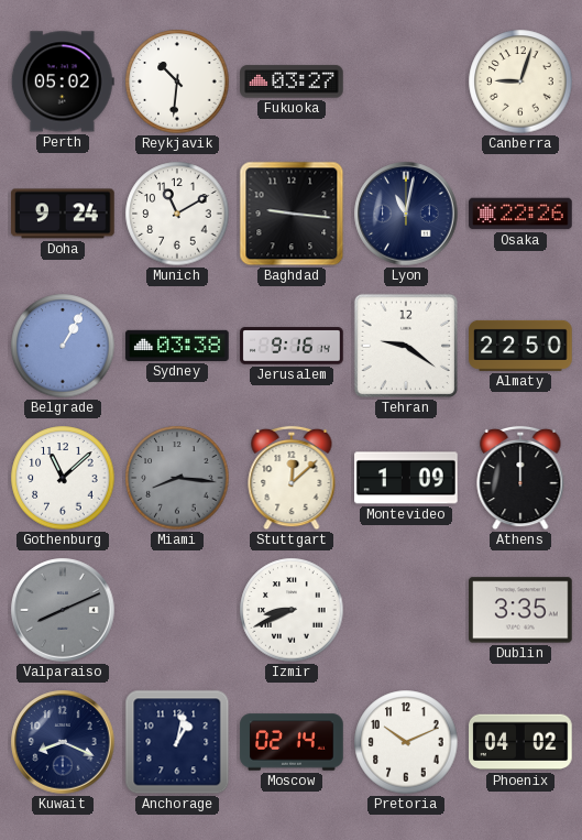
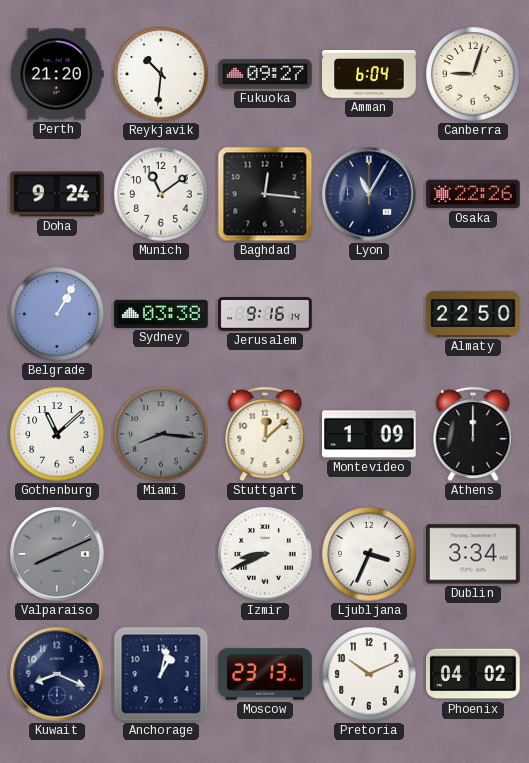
Perth: 05:02 -> 21:20 (57, 74)
Fukuoka: 03:27 -> 09:27 (265, 74)
Amman: none -> 6:04 (369, 75)
Munich: 11:10 -> 11:09 (161, 194)
Baghdad: 9:16 -> 12:16 (265, 194)
Lyon: 11:02 -> 11:05 (369, 194)
Tehran: 9:21 -> none (406, 346)
Ljubljana: none -> 3:34 (369, 554)
Dublin: 3:35 -> 3:34 (473, 554)
Moscow: 02:14 -> 23:13 (265, 674)
